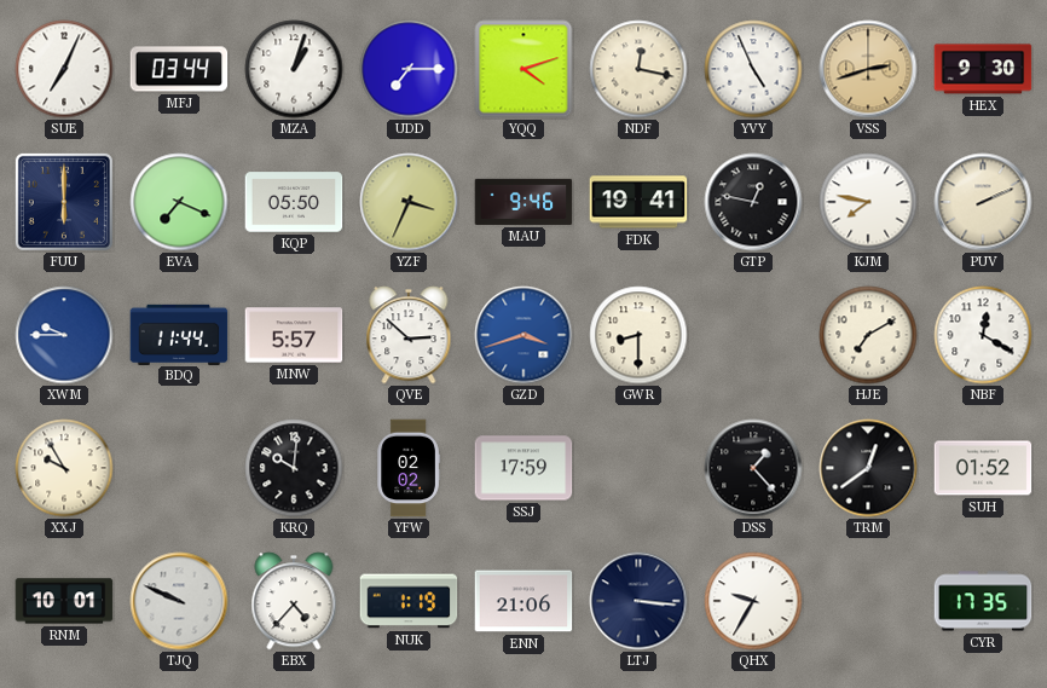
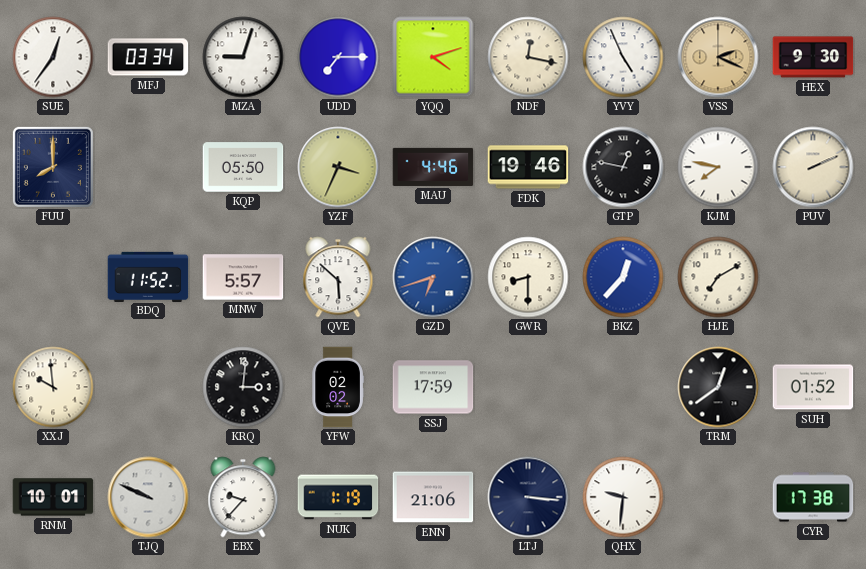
SUE: 7:04 -> 12:36 (53, 57)
MFJ: 03:44 -> 03:34 (148, 57)
MZA: 1:03 -> 9:03 (243, 57)
VSS: 2:42 -> 2:19 (718, 57)
FUU: 6:00 -> 8:00 (53, 167)
EVA: 7:19 -> none (179, 202)
MAU: 9:46 -> 4:46 (433, 167)
FDK: 19:41 -> 19:46 (528, 167)
XWM: 9:45 -> none (64, 335)
BDQ: 11:44 -> 11:52 (148, 276)
QVE: 2:52 -> 5:52 (338, 277)
GZD: 3:42 -> 6:42 (433, 277)
BKZ: none -> 12:37 (623, 277)
NBF: 12:20 -> none (983, 335)
XXJ: 9:55 -> 9:59 (53, 387)
KRQ: 10:01 -> 3:01 (243, 387)
DSS: 1:23 -> none (753, 468)
EBX: 4:37 -> 9:37 (243, 497)
QHX: 9:35 -> 9:31 (623, 497)
CYR: 17:35 -> 17:38 (813, 497)
